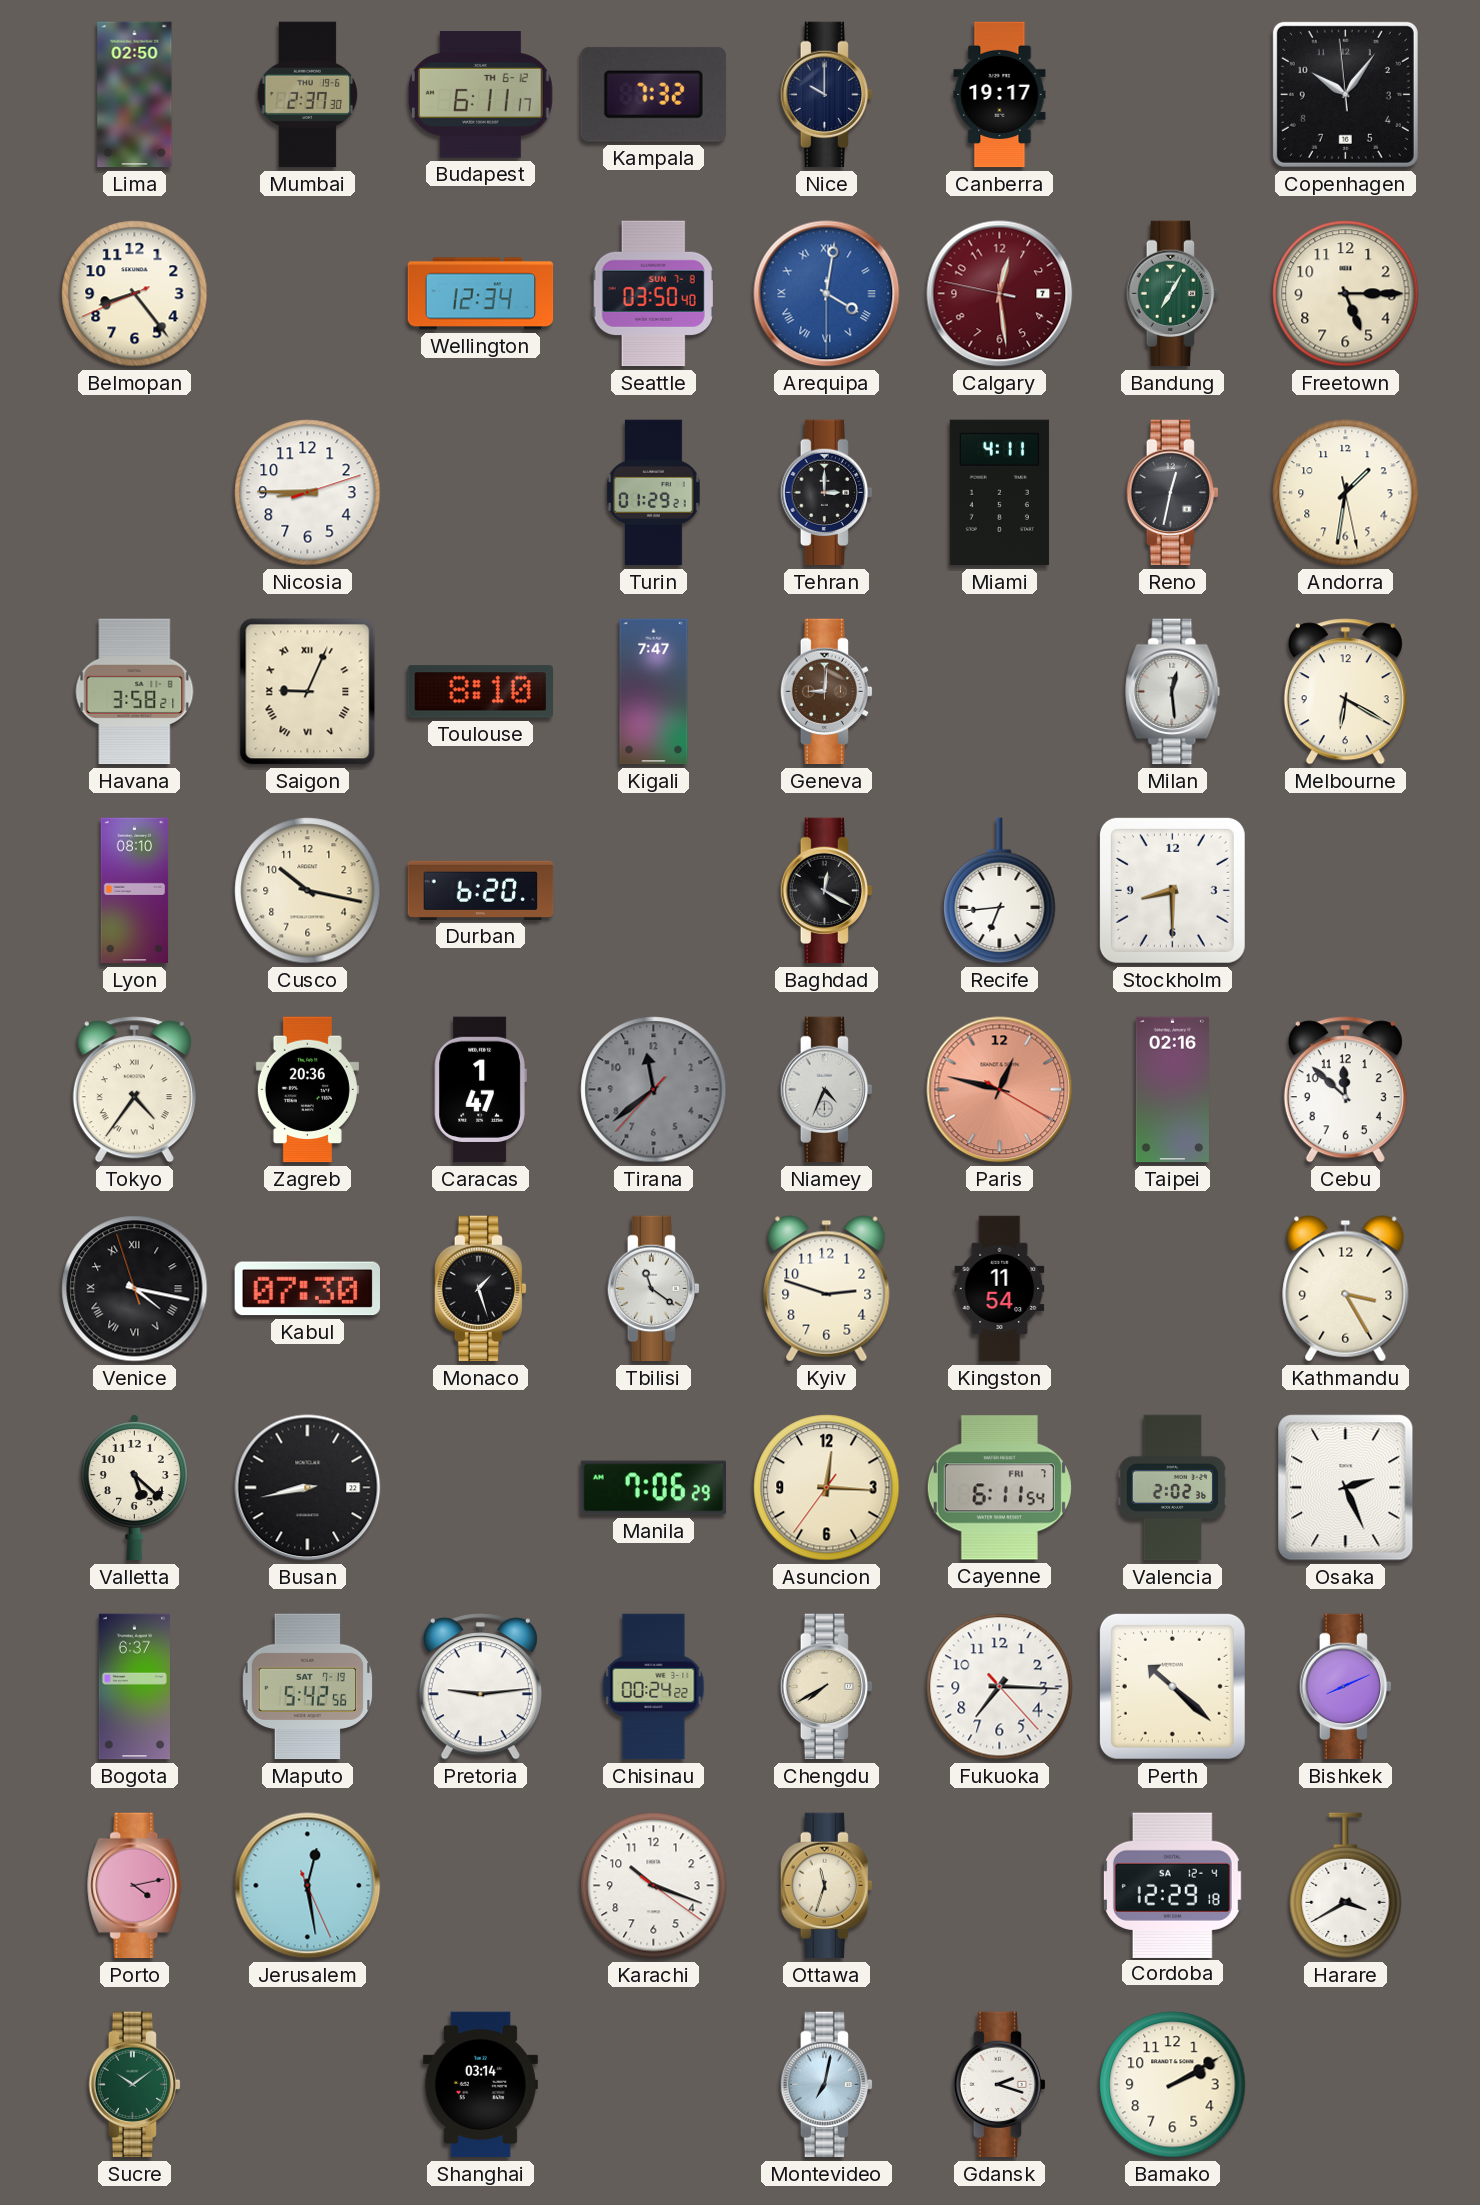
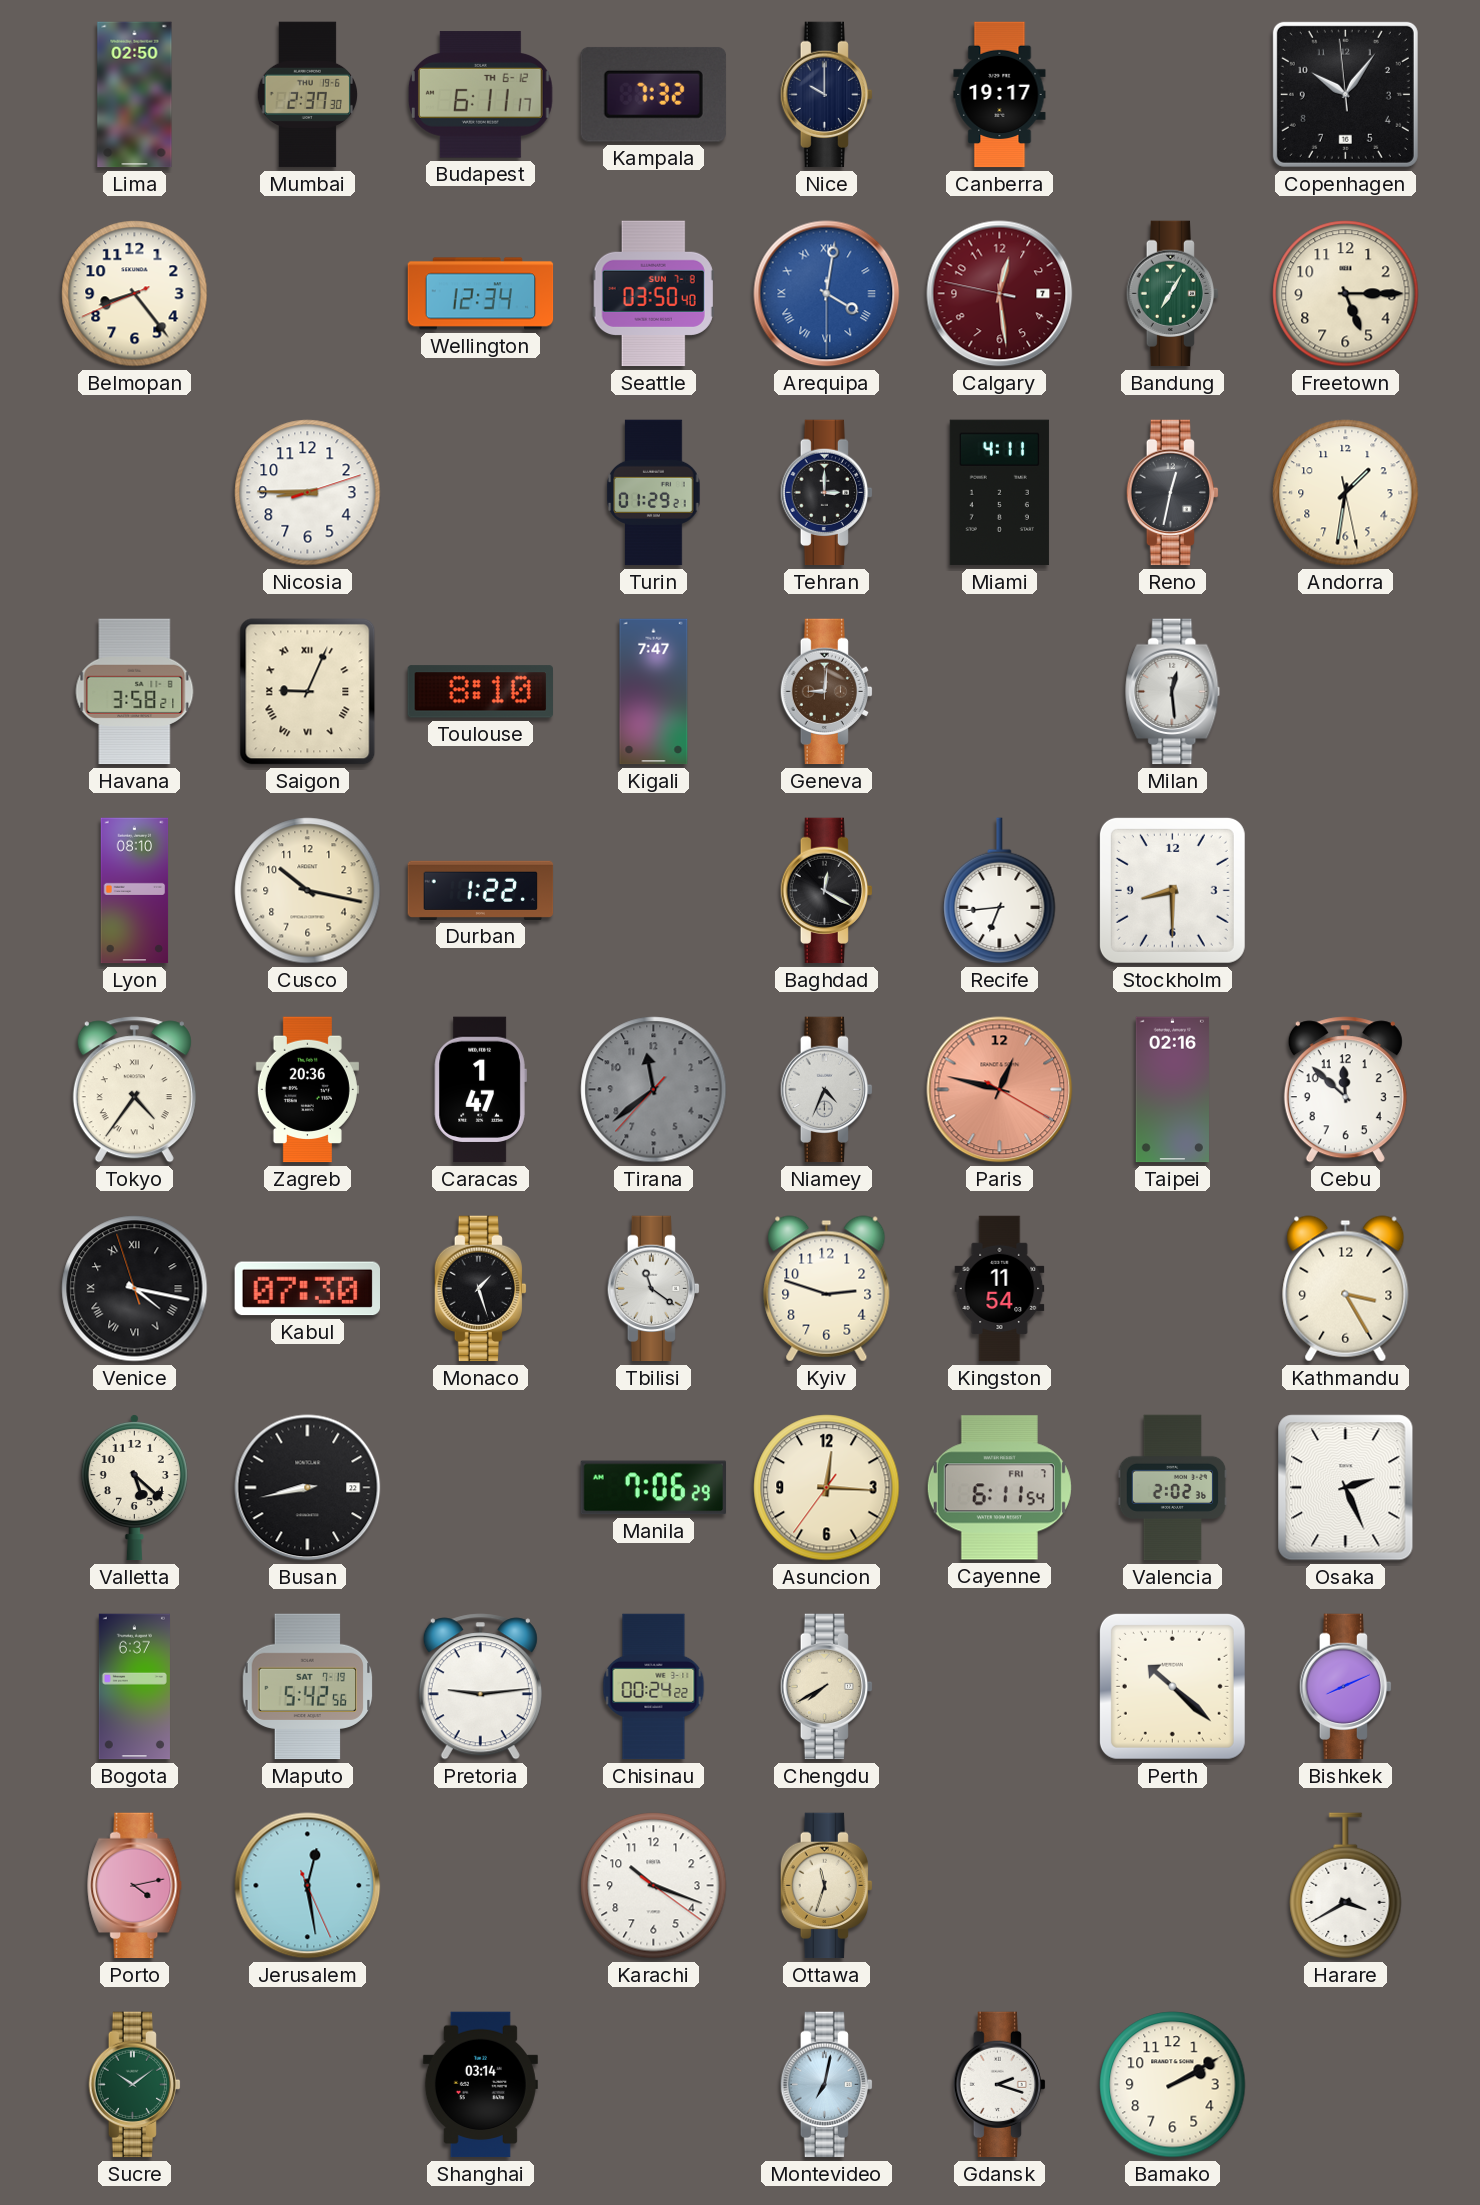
Melbourne: 6:20 -> none (1345, 692)
Durban: 6:20 -> 1:22 (481, 890)
Fukuoka: 7:15 -> none (1000, 1687)
Cordoba: 12:29 -> none (1172, 1885)
